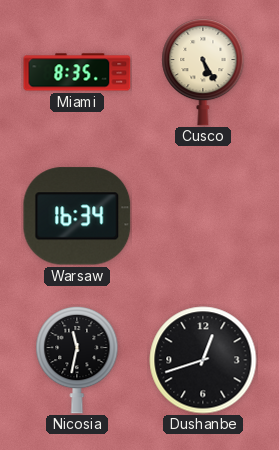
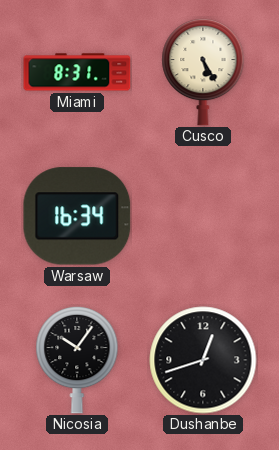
Miami: 8:35 -> 8:31 (77, 72)
Nicosia: 11:32 -> 10:06 (77, 360)
